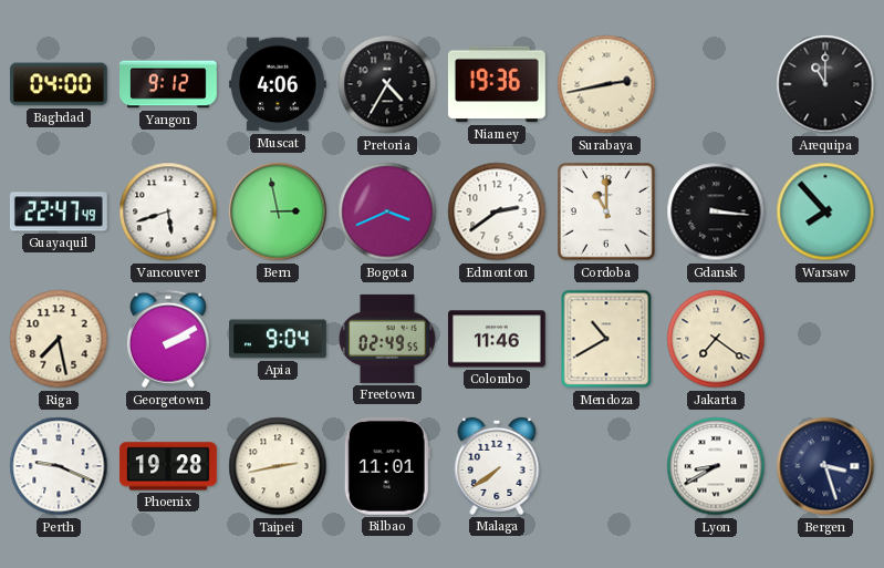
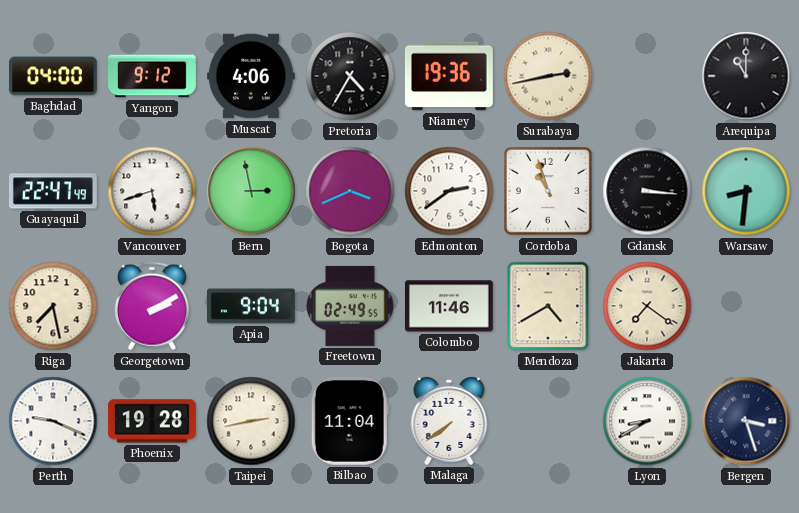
Cordoba: 11:00 -> 10:57 (549, 192)
Warsaw: 7:53 -> 8:31 (746, 191)
Mendoza: 10:40 -> 4:40 (548, 306)
Bilbao: 11:01 -> 11:04 (350, 421)
